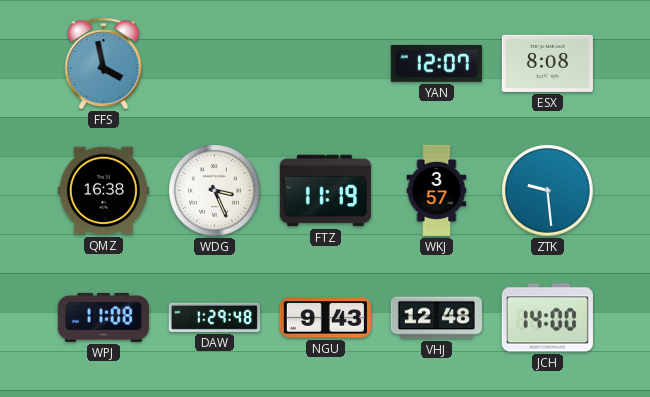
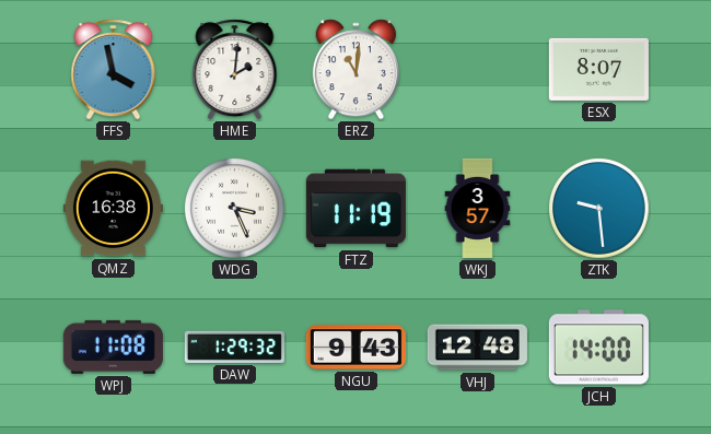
HME: none -> 2:01 (235, 70)
ERZ: none -> 11:01 (355, 70)
YAN: 12:07 -> none (436, 63)
ESX: 8:08 -> 8:07 (598, 69)
DAW: 1:29:48 -> 1:29:32 (234, 347)
